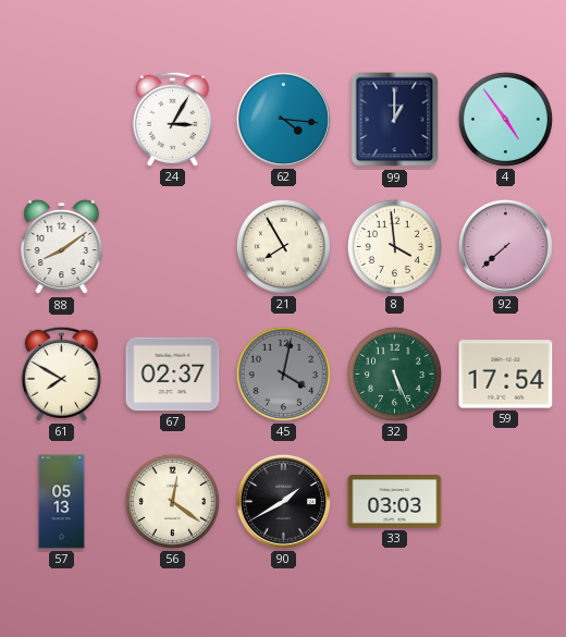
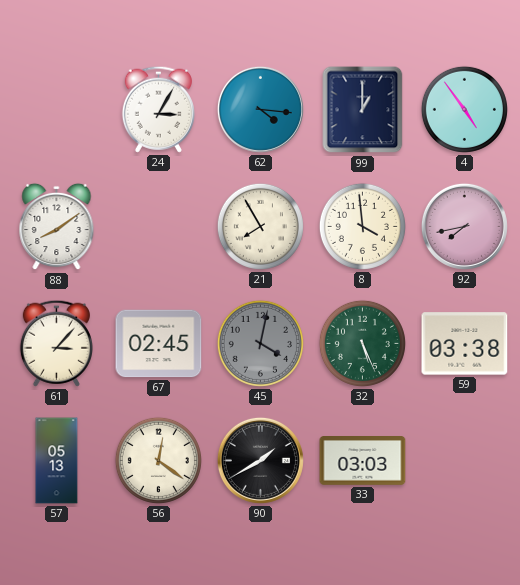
92: 7:38 -> 7:43 (464, 226)
61: 7:50 -> 3:07 (56, 343)
67: 02:37 -> 02:45 (159, 344)
59: 17:54 -> 03:38 (465, 344)
